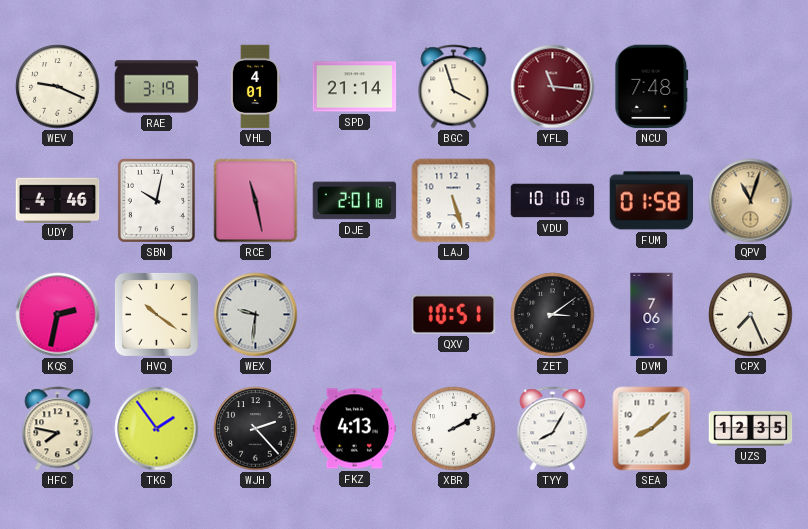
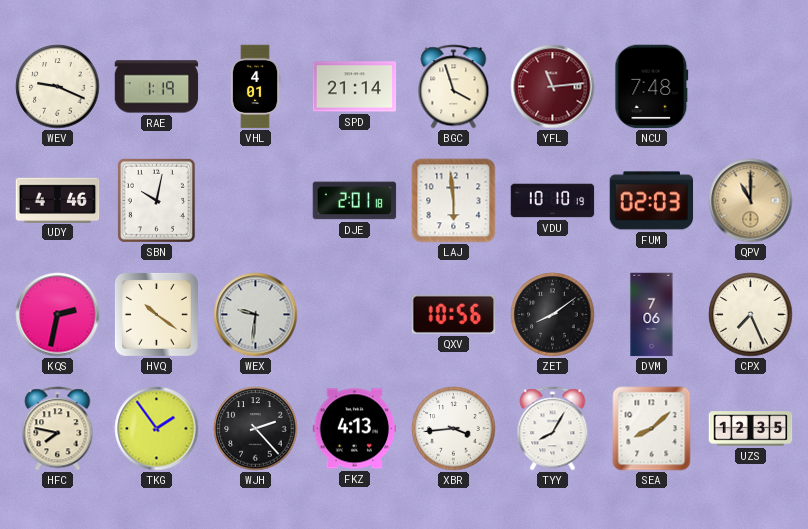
RAE: 3:19 -> 1:19 (157, 87)
YFL: 11:16 -> 11:14 (553, 87)
RCE: 11:28 -> none (256, 201)
LAJ: 5:27 -> 5:59 (454, 201)
FUM: 01:58 -> 02:03 (652, 201)
QPV: 11:03 -> 11:00 (751, 201)
QXV: 10:51 -> 10:56 (454, 314)
ZET: 3:09 -> 8:09 (553, 315)
XBR: 2:10 -> 3:44 (454, 429)
